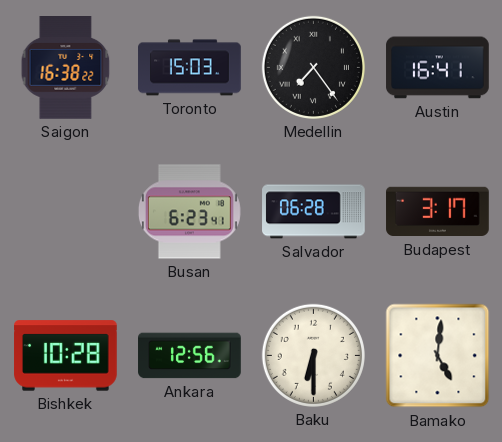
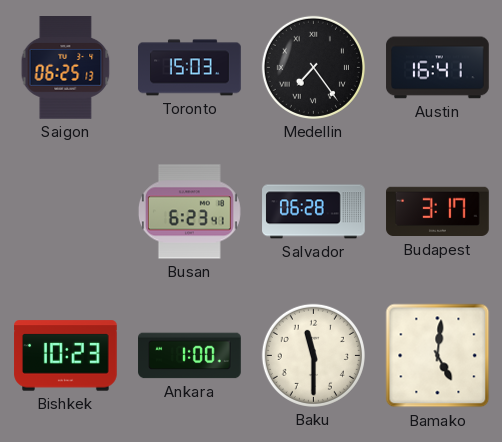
Saigon: 16:38 -> 06:25 (66, 68)
Bishkek: 10:28 -> 10:23 (66, 356)
Ankara: 12:56 -> 1:00 (190, 356)
Baku: 6:30 -> 11:30 (313, 355)
